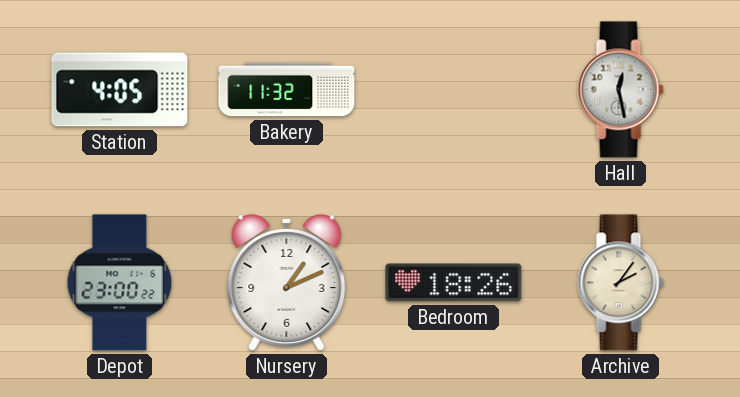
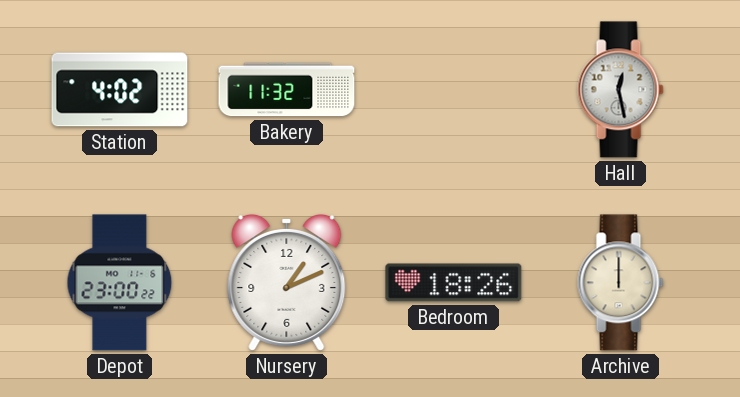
Station: 4:05 -> 4:02 (120, 90)
Archive: 2:06 -> 12:00 (621, 283)
